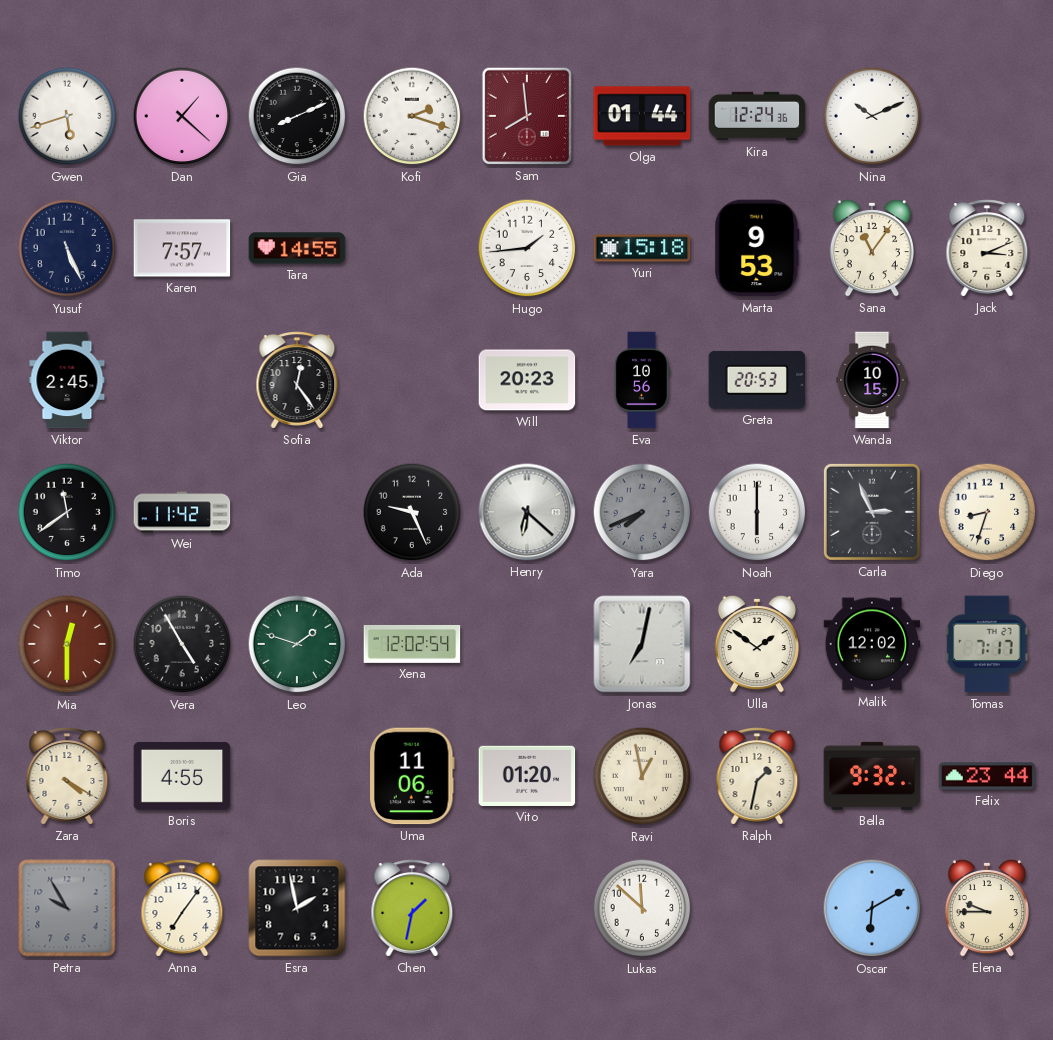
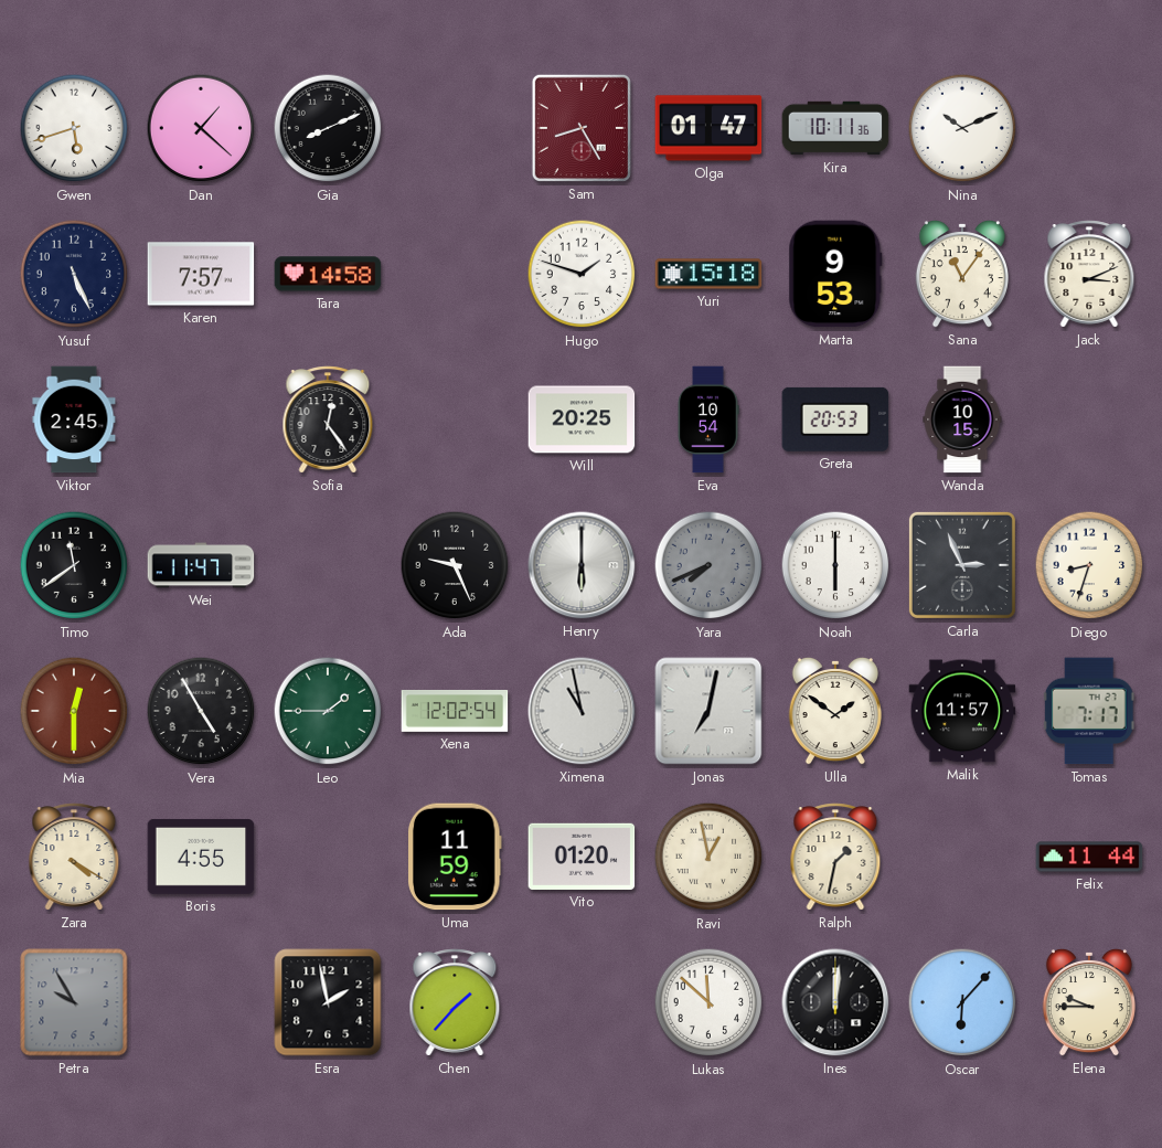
Kofi: 2:18 -> none (412, 116)
Sam: 7:59 -> 8:25 (582, 128)
Olga: 01:44 -> 01:47 (708, 128)
Kira: 12:24 -> 10:11 (835, 128)
Tara: 14:55 -> 14:58 (328, 274)
Hugo: 1:44 -> 1:48 (582, 274)
Will: 20:23 -> 20:25 (582, 419)
Eva: 10:56 -> 10:54 (708, 419)
Wei: 11:42 -> 11:47 (201, 565)
Henry: 6:22 -> 6:00 (582, 565)
Leo: 1:48 -> 1:45 (328, 711)
Ximena: none -> 10:58 (582, 711)
Malik: 12:02 -> 11:57 (962, 711)
Uma: 11:06 -> 11:59 (455, 857)
Bella: 9:32 -> none (872, 776)
Felix: 23:44 -> 11:44 (1089, 857)
Anna: 7:06 -> none (182, 908)
Chen: 1:32 -> 1:37 (455, 1002)
Ines: none -> 12:01 (835, 1002)
Oscar: 6:10 -> 6:07 (962, 1002)
